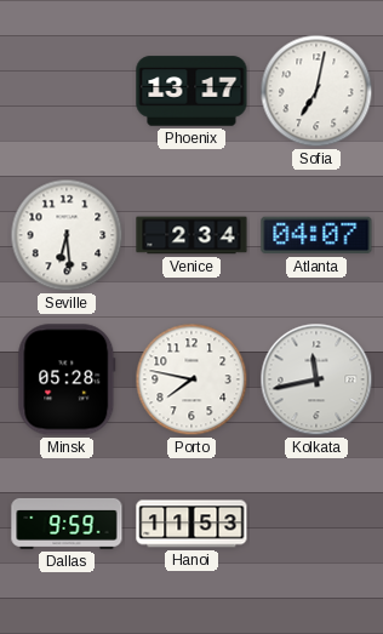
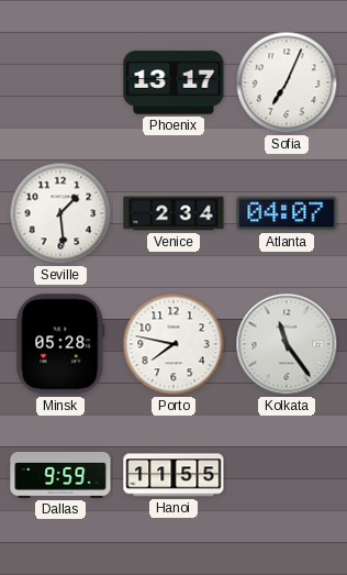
Sofia: 7:02 -> 7:04 (287, 82)
Seville: 6:29 -> 1:29 (60, 213)
Kolkata: 11:43 -> 11:24 (287, 344)
Hanoi: 11:53 -> 11:55 (173, 475)
